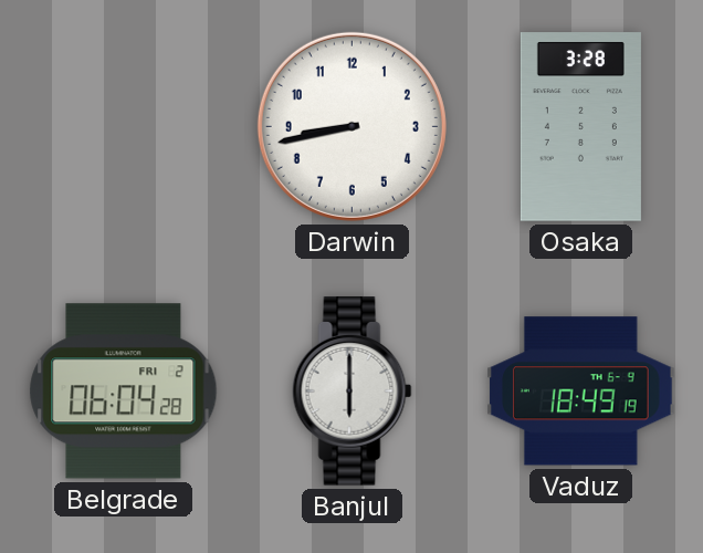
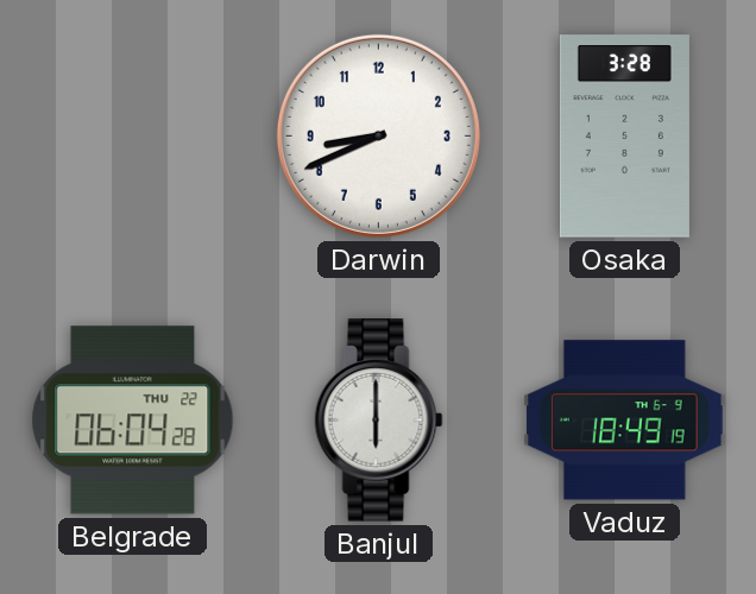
Darwin: 8:43 -> 8:41 (378, 135)
Belgrade date: FRI 2 -> THU 22 (133, 421)
